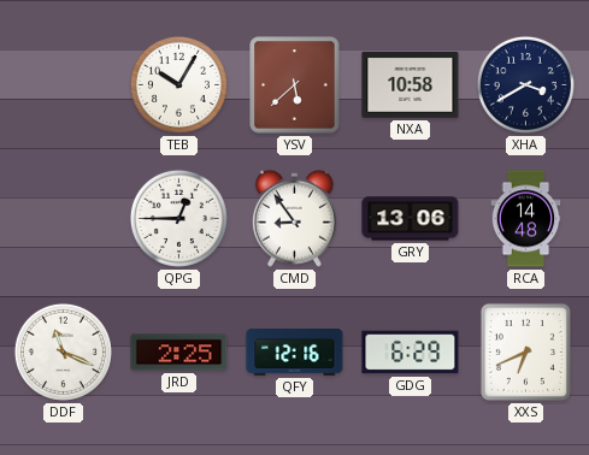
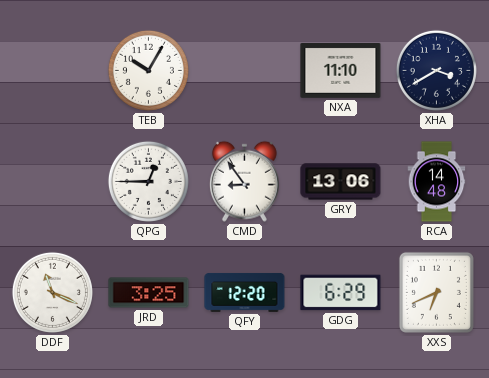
YSV: 5:38 -> none (295, 85)
NXA: 10:58 -> 11:10 (341, 71)
JRD: 2:25 -> 3:25 (149, 293)
QFY: 12:16 -> 12:20 (245, 292)
